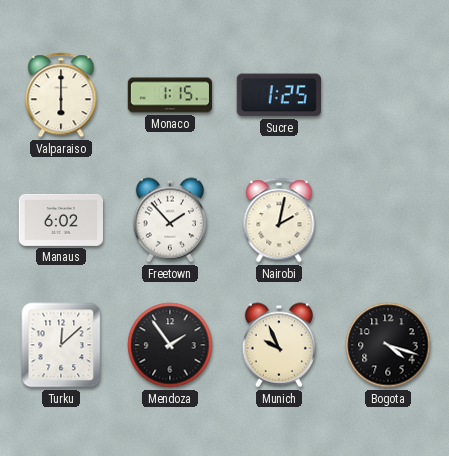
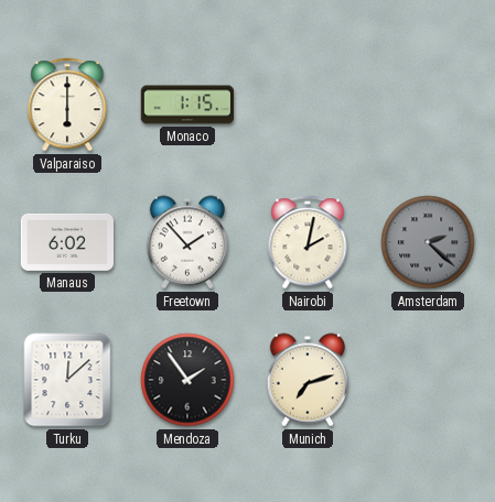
Sucre: 1:25 -> none (279, 95)
Amsterdam: none -> 2:22 (428, 242)
Munich: 9:56 -> 7:12 (306, 380)
Bogota: 4:18 -> none (388, 345)
